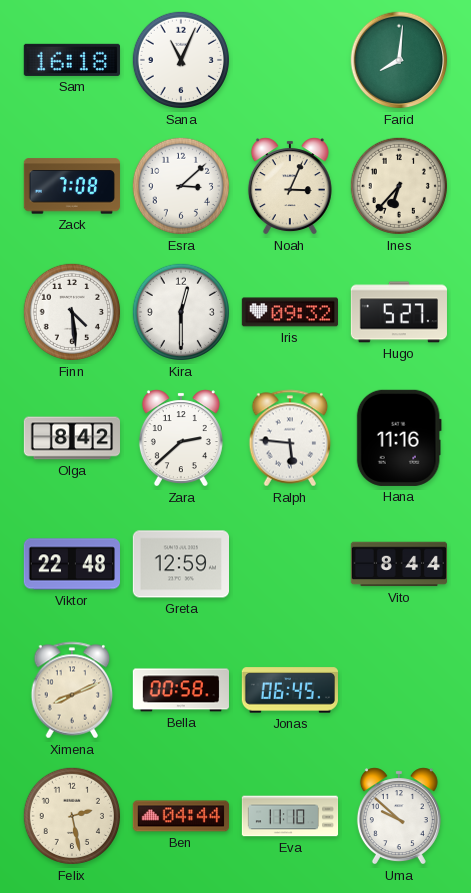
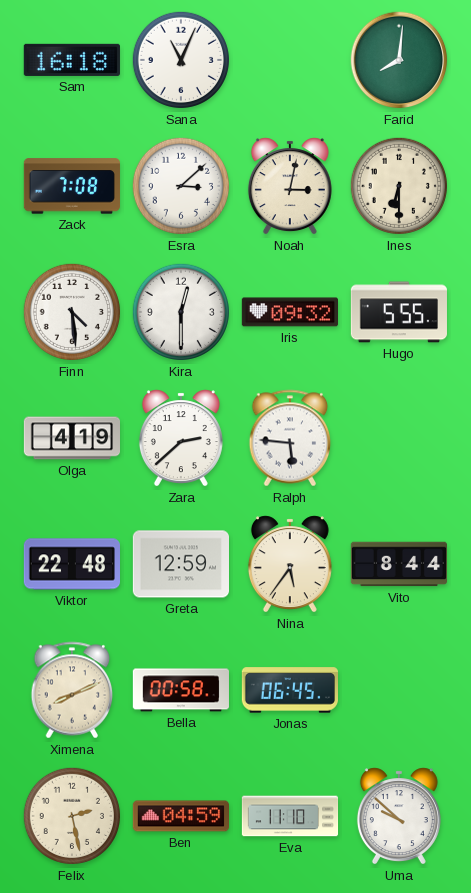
Noah: 3:04 -> 3:02 (290, 186)
Ines: 6:37 -> 6:30 (399, 186)
Hugo: 5:27 -> 5:55 (399, 312)
Olga: 8:42 -> 4:19 (71, 438)
Hana: 11:16 -> none (399, 438)
Nina: none -> 5:36 (290, 564)
Ben: 04:44 -> 04:59 (180, 816)
